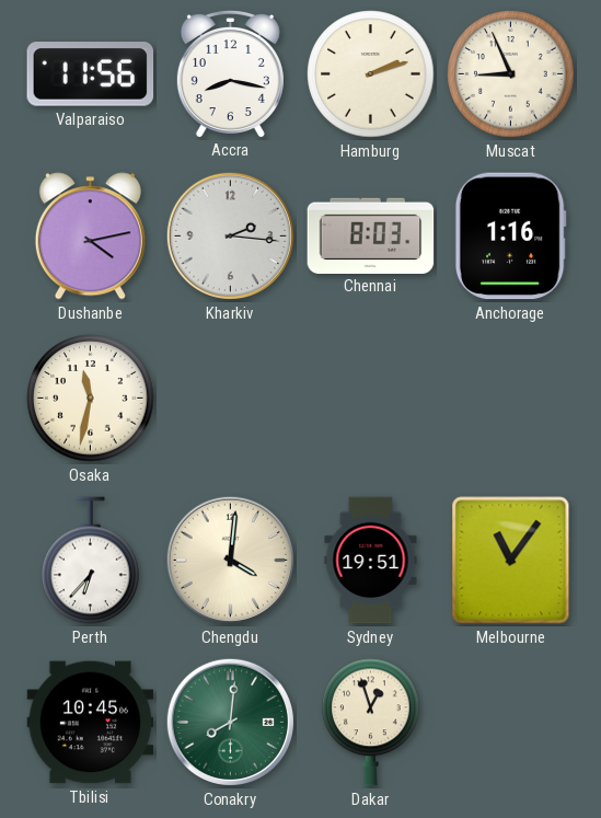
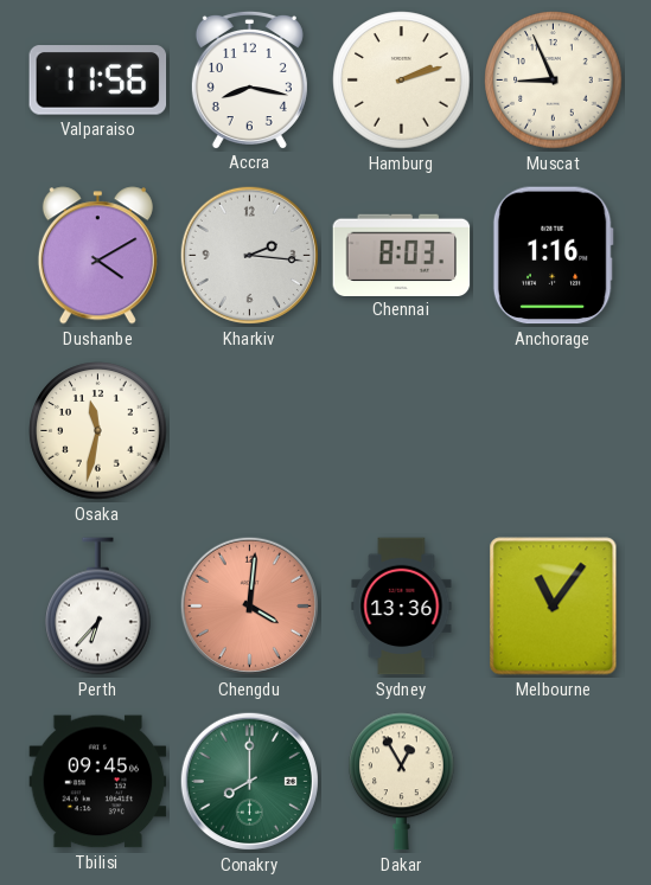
Dushanbe: 4:13 -> 4:10 (97, 256)
Chengdu dial: cream -> salmon (249, 605)
Sydney: 19:51 -> 13:36 (402, 607)
Tbilisi: 10:45 -> 09:45 (98, 782)
Conakry: 8:01 -> 8:00 (249, 781)
Dakar: 12:57 -> 12:55 (402, 782)
